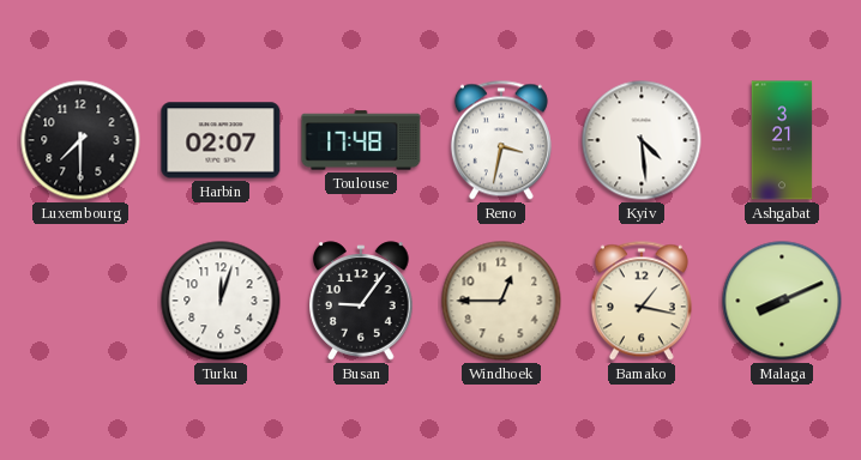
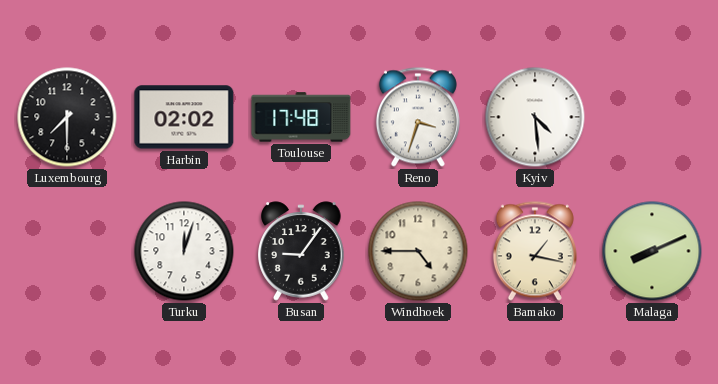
Harbin: 02:07 -> 02:02 (184, 117)
Reno: 3:32 -> 3:33 (418, 117)
Ashgabat: 3:21 -> none (782, 140)
Windhoek: 12:45 -> 4:45 (418, 251)
